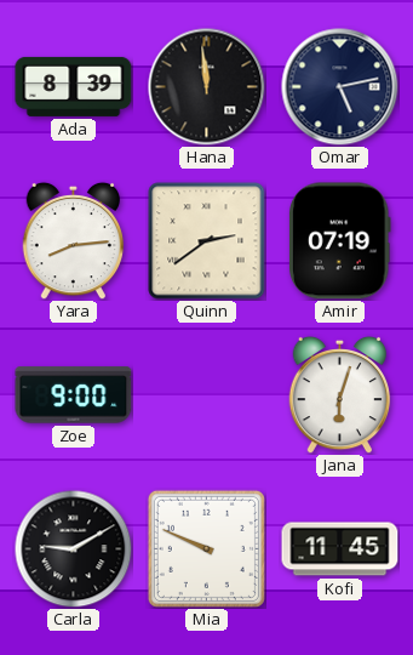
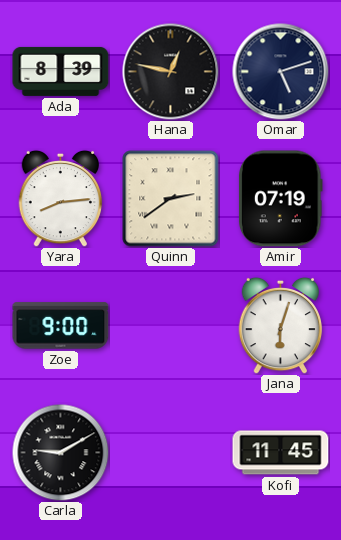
Hana: 11:59 -> 12:47 (171, 72)
Omar: 5:13 -> 5:12 (281, 72)
Mia: 9:49 -> none (206, 548)
